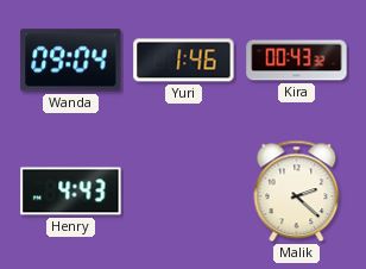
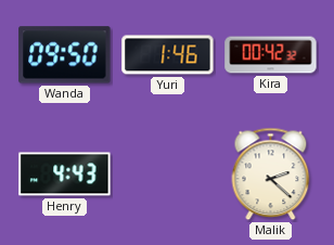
Wanda: 09:04 -> 09:50 (65, 55)
Kira: 00:43 -> 00:42 (271, 55)
